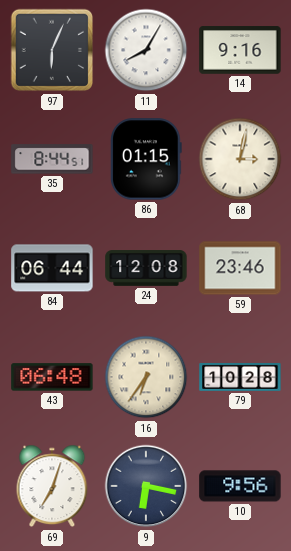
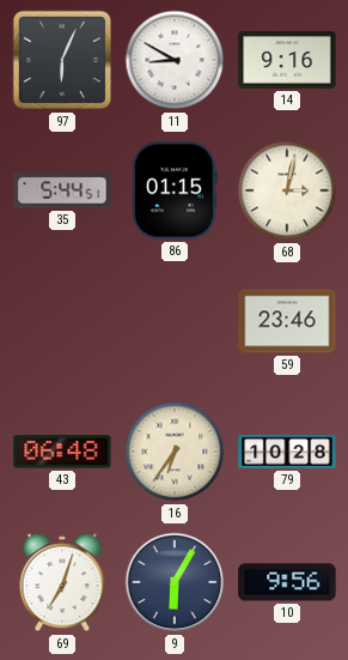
11: 8:05 -> 8:50 (175, 60)
35: 8:44 -> 5:44 (62, 190)
84: 06:44 -> none (52, 268)
24: 12:08 -> none (146, 268)
9: 6:17 -> 6:05 (175, 582)
